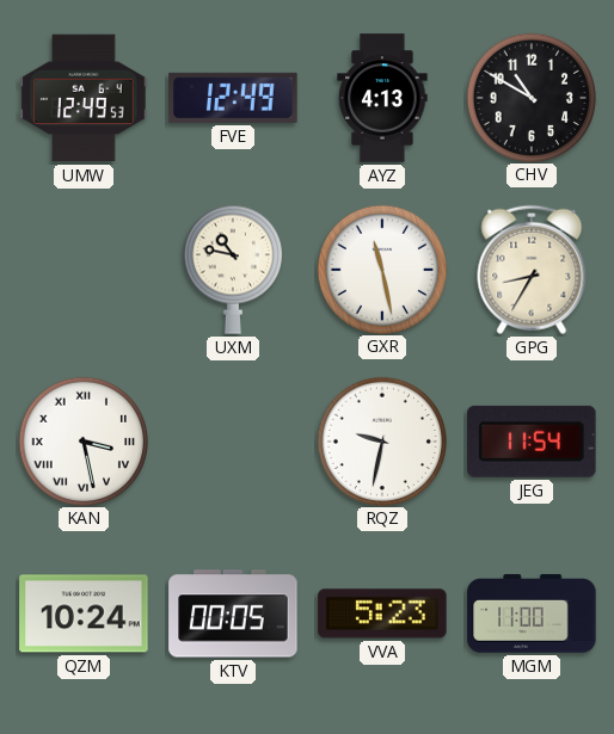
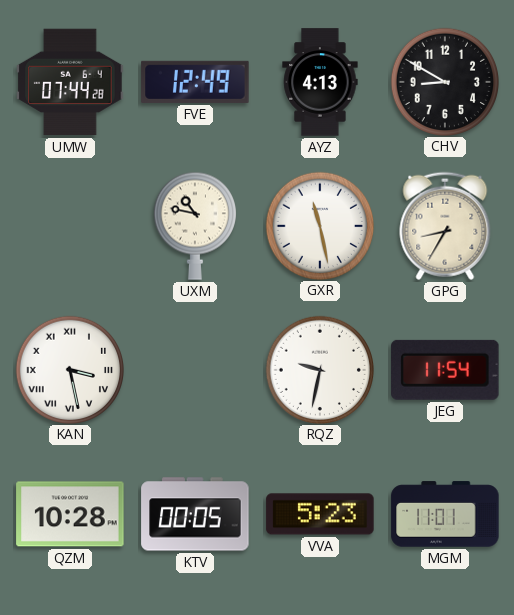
UMW: 12:49 -> 07:44 (70, 82)
CHV: 10:50 -> 8:50 (444, 81)
QZM: 10:24 -> 10:28 (70, 514)
MGM: 11:00 -> 11:01 (445, 514)
